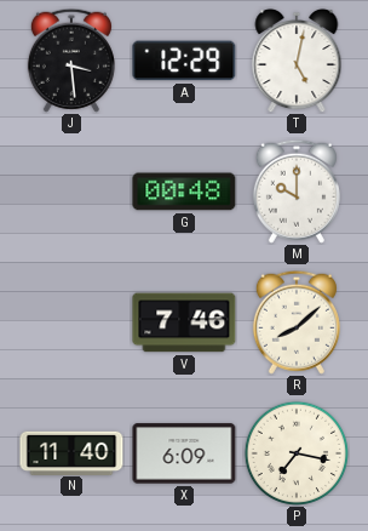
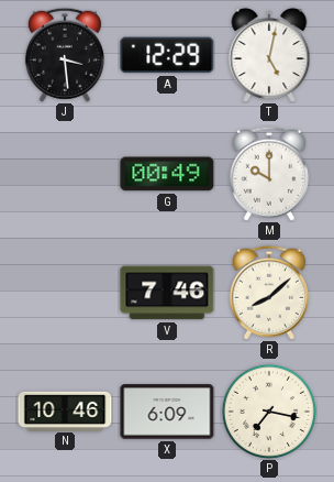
G: 00:48 -> 00:49 (167, 174)
N: 11:40 -> 10:46 (65, 410)
